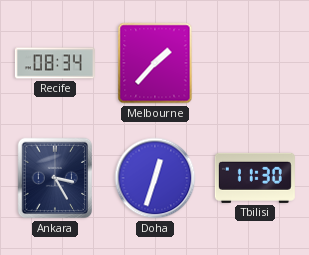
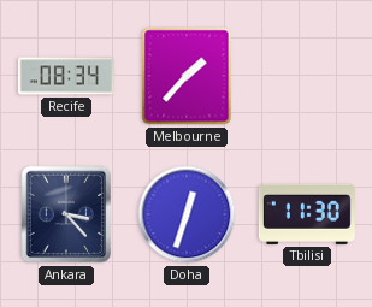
Ankara: 3:25 -> 3:23 (66, 214)
